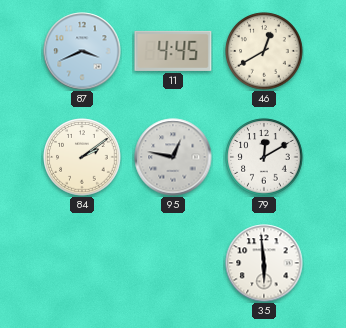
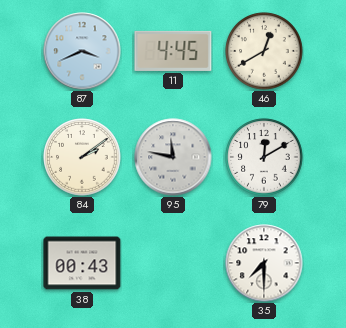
95: 12:47 -> 11:47 (173, 157)
38: none -> 00:43 (82, 263)
35: 5:59 -> 7:30 (264, 263)
